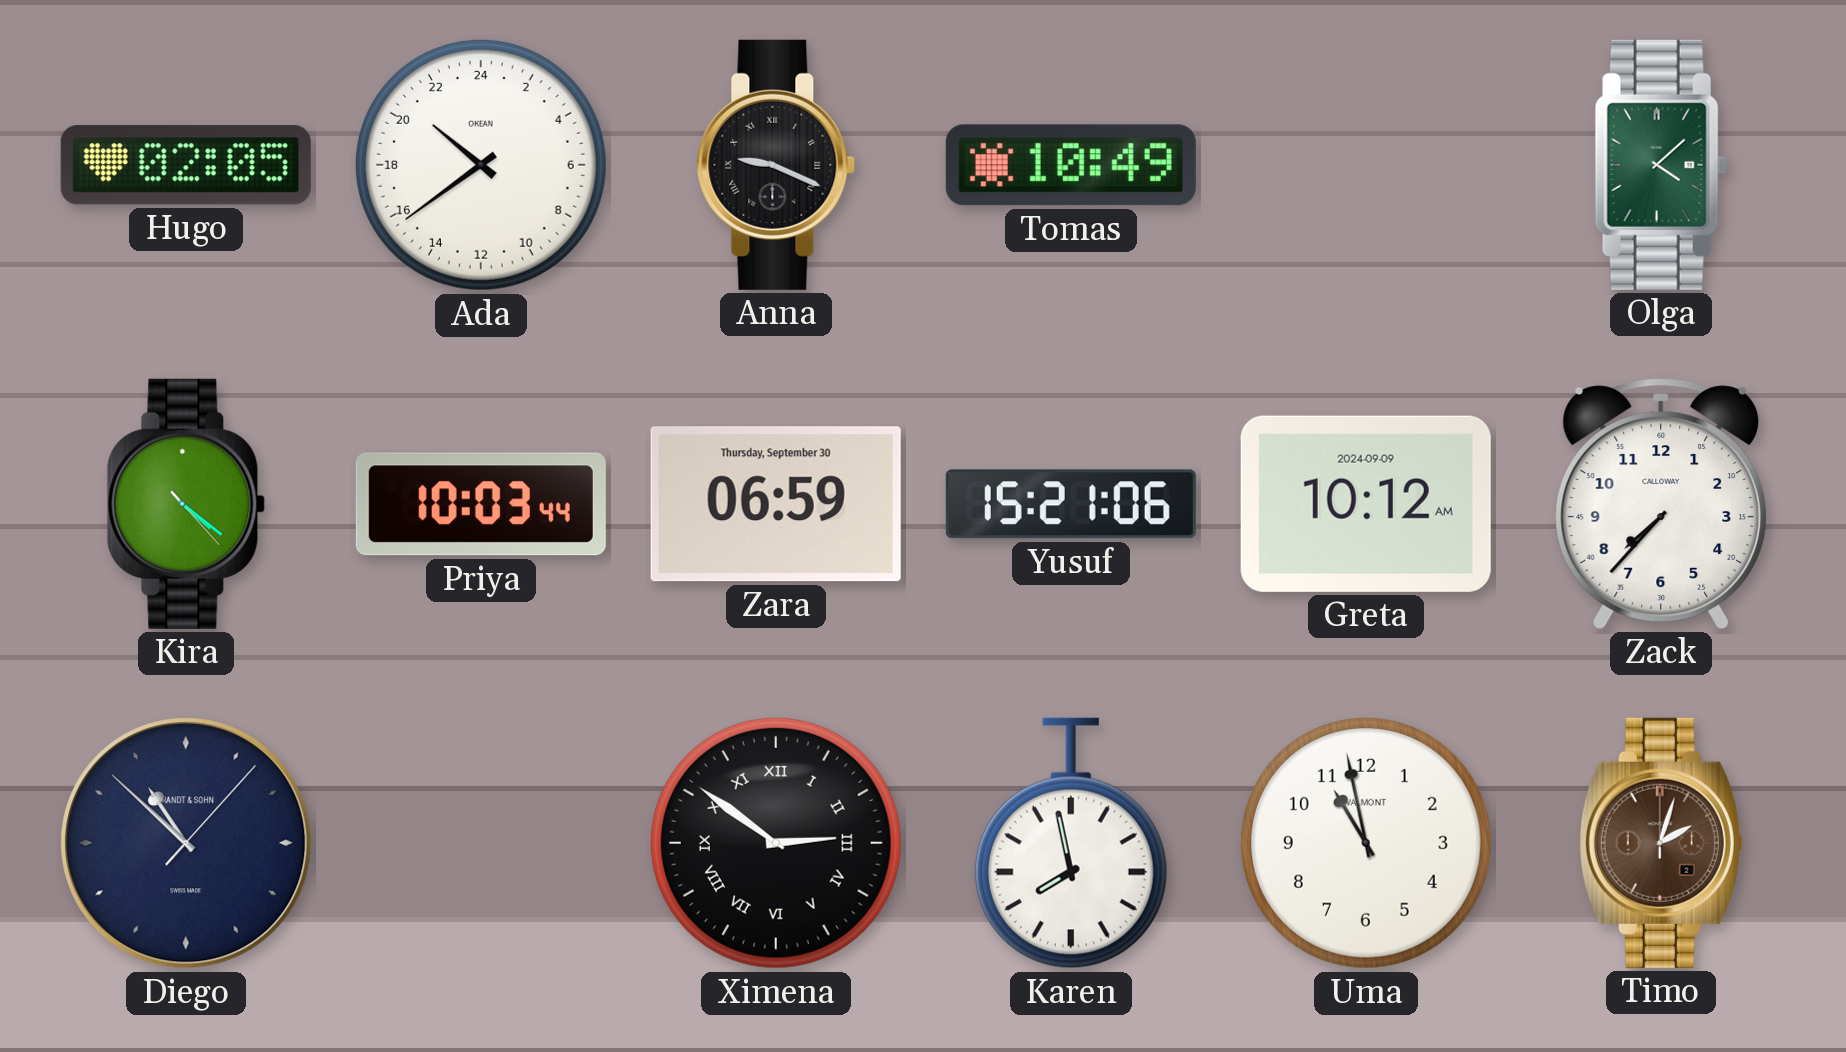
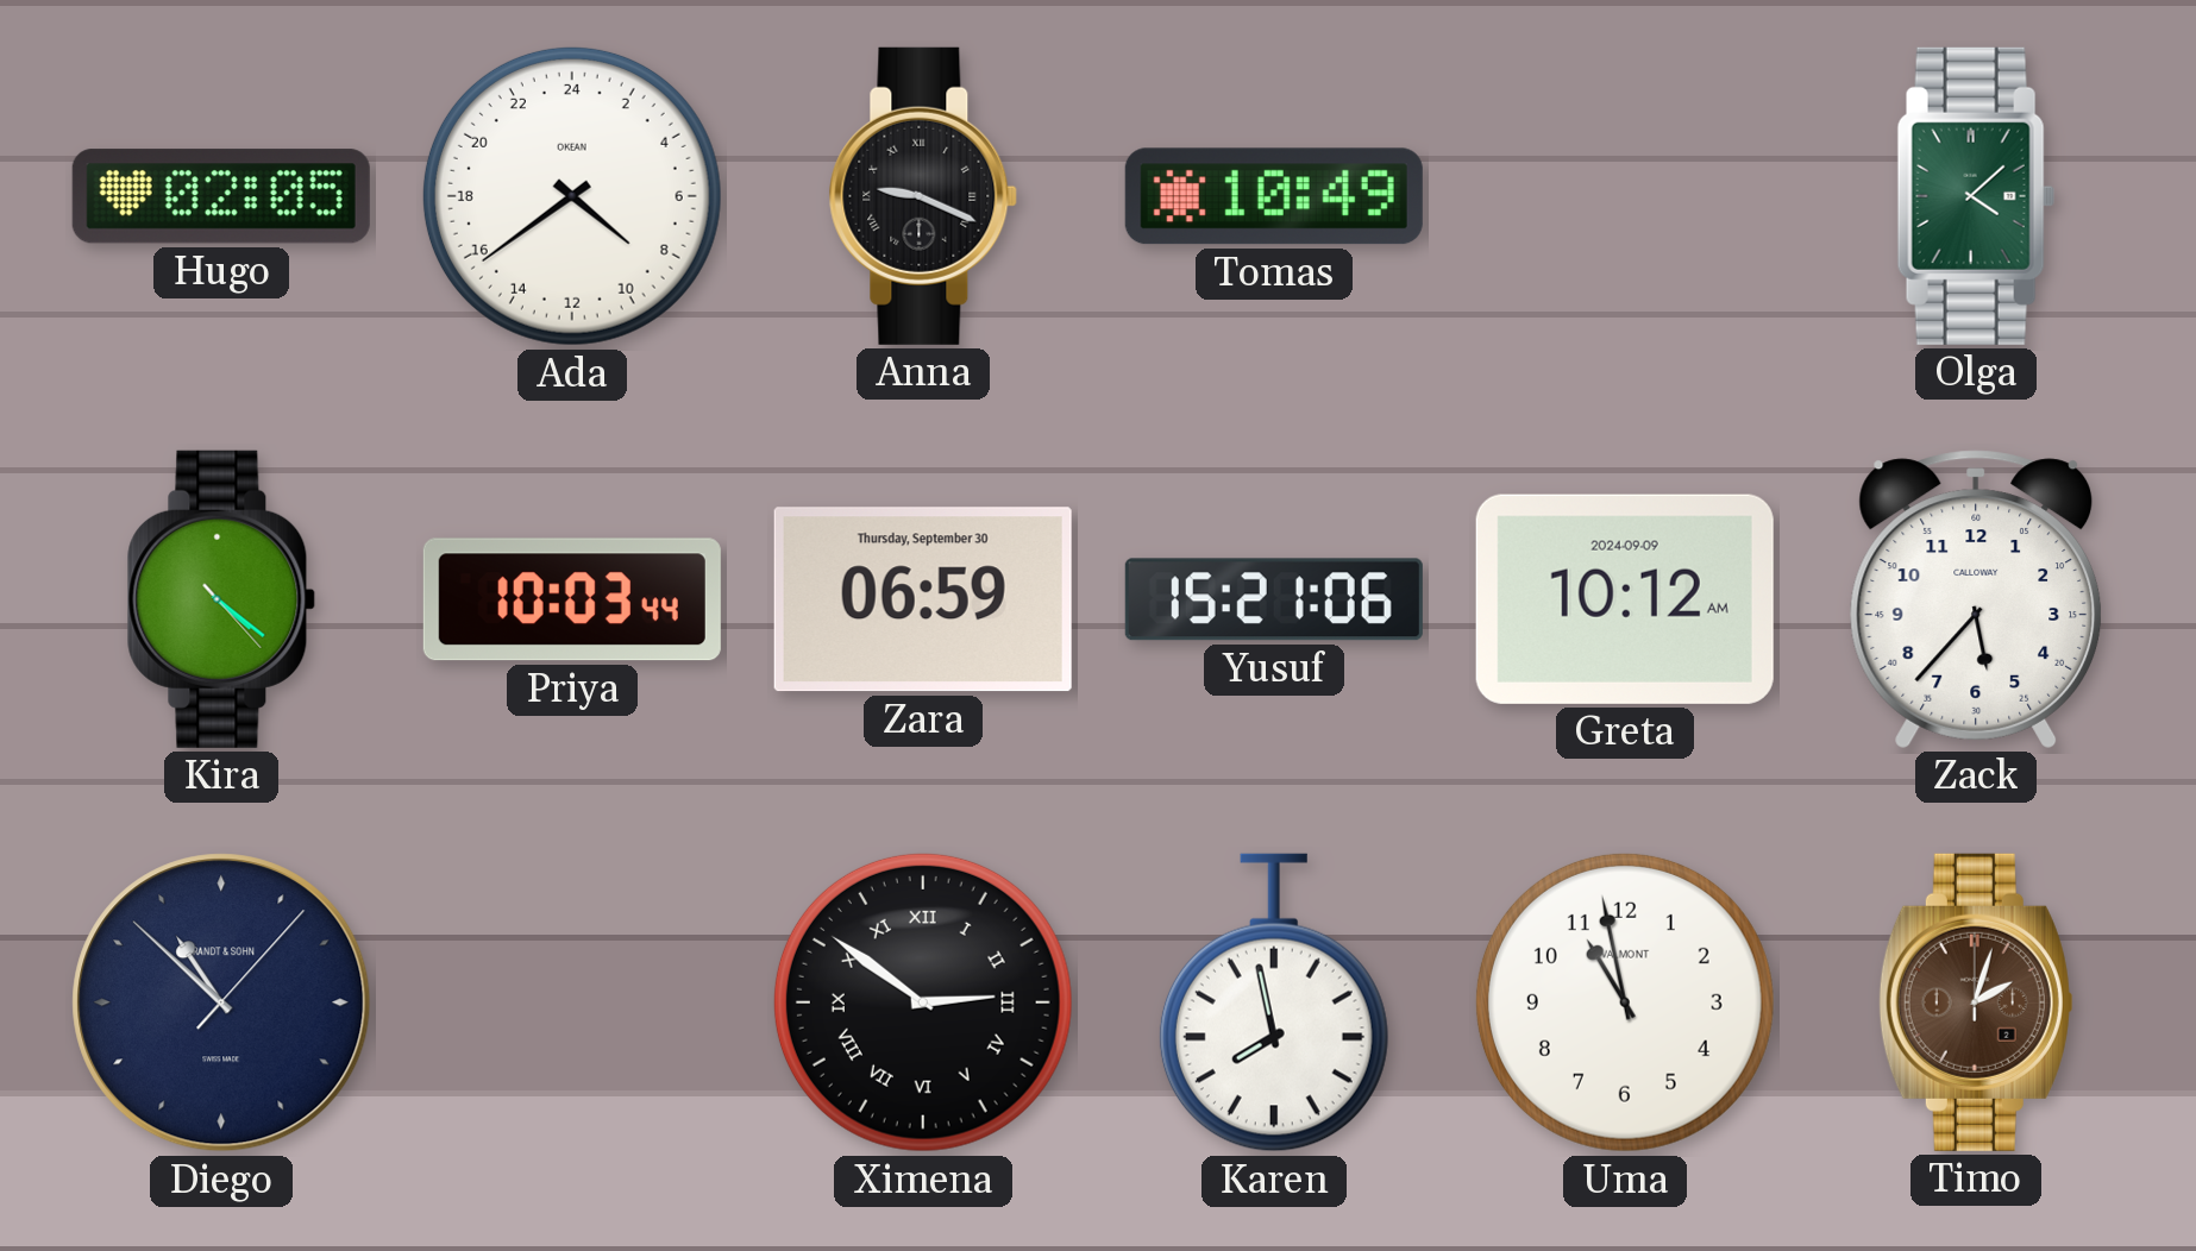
Ada: 20:39 -> 8:39 (572, 196)
Zack: 7:37 -> 5:37 (1976, 599)
